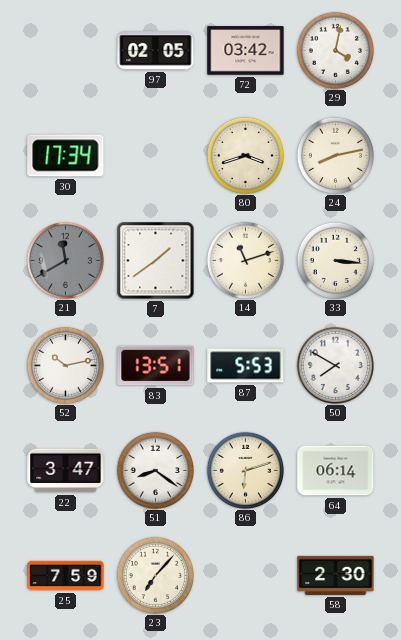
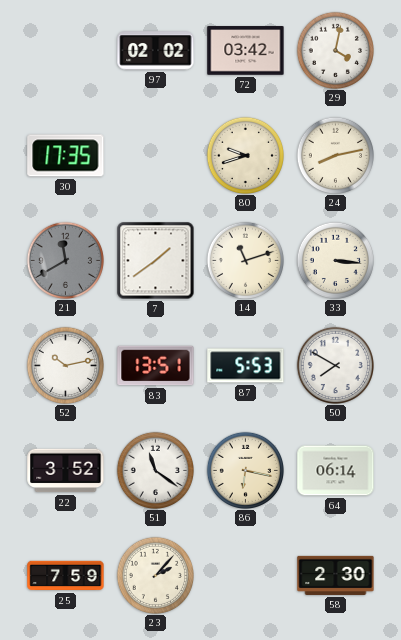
97: 02:05 -> 02:02 (156, 51)
30: 17:34 -> 17:35 (66, 156)
80: 3:42 -> 9:42 (245, 155)
22: 3:47 -> 3:52 (66, 471)
51: 8:21 -> 11:21 (155, 470)
86: 6:12 -> 6:17 (245, 470)
23: 7:07 -> 2:07 (155, 575)
